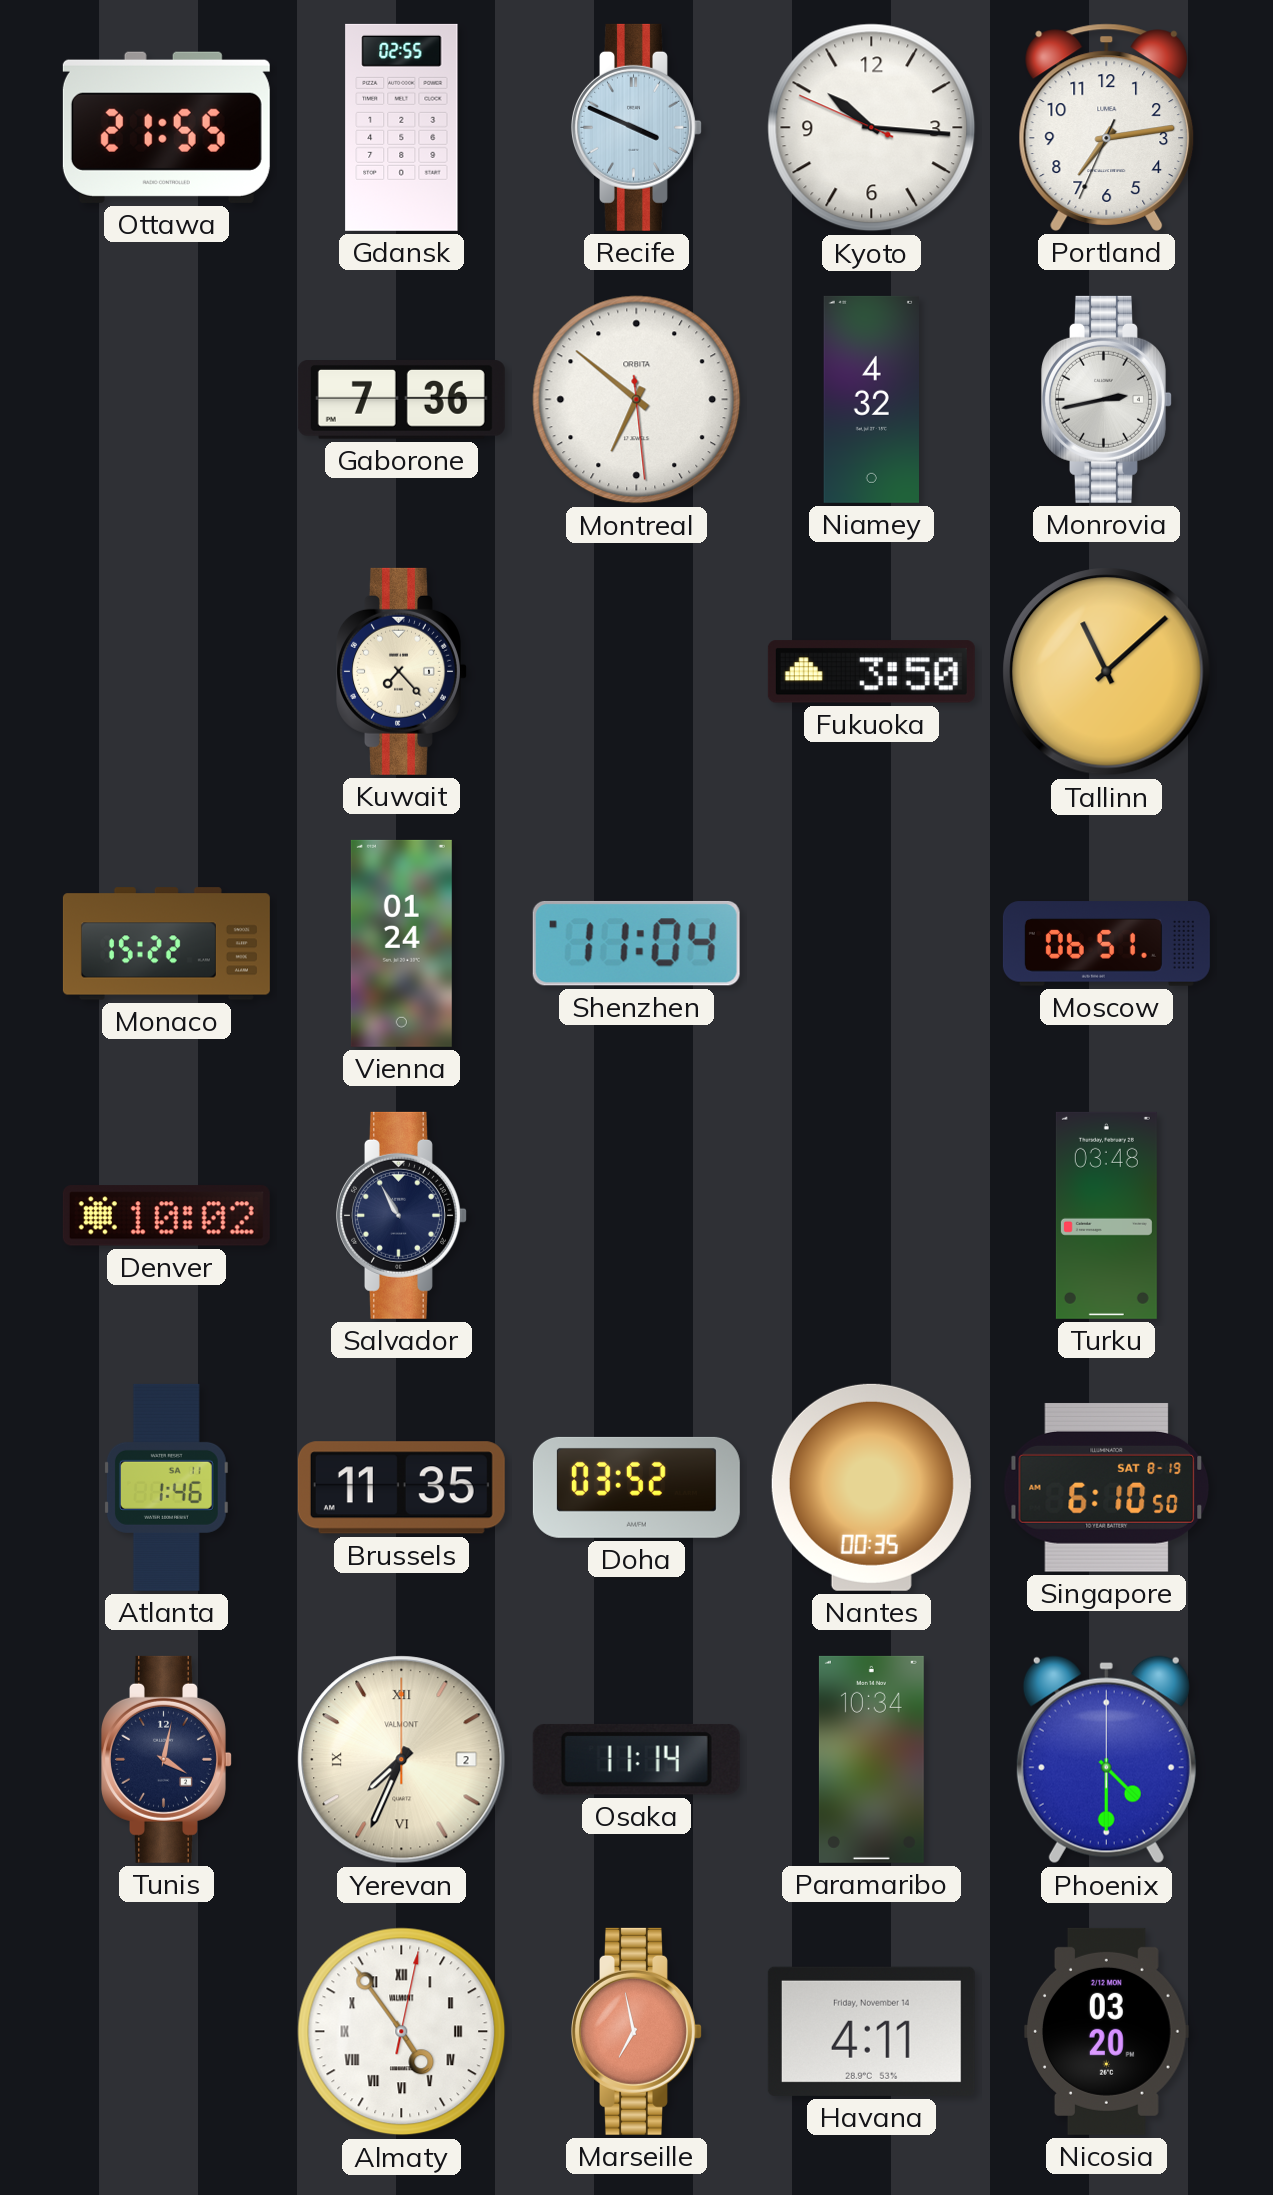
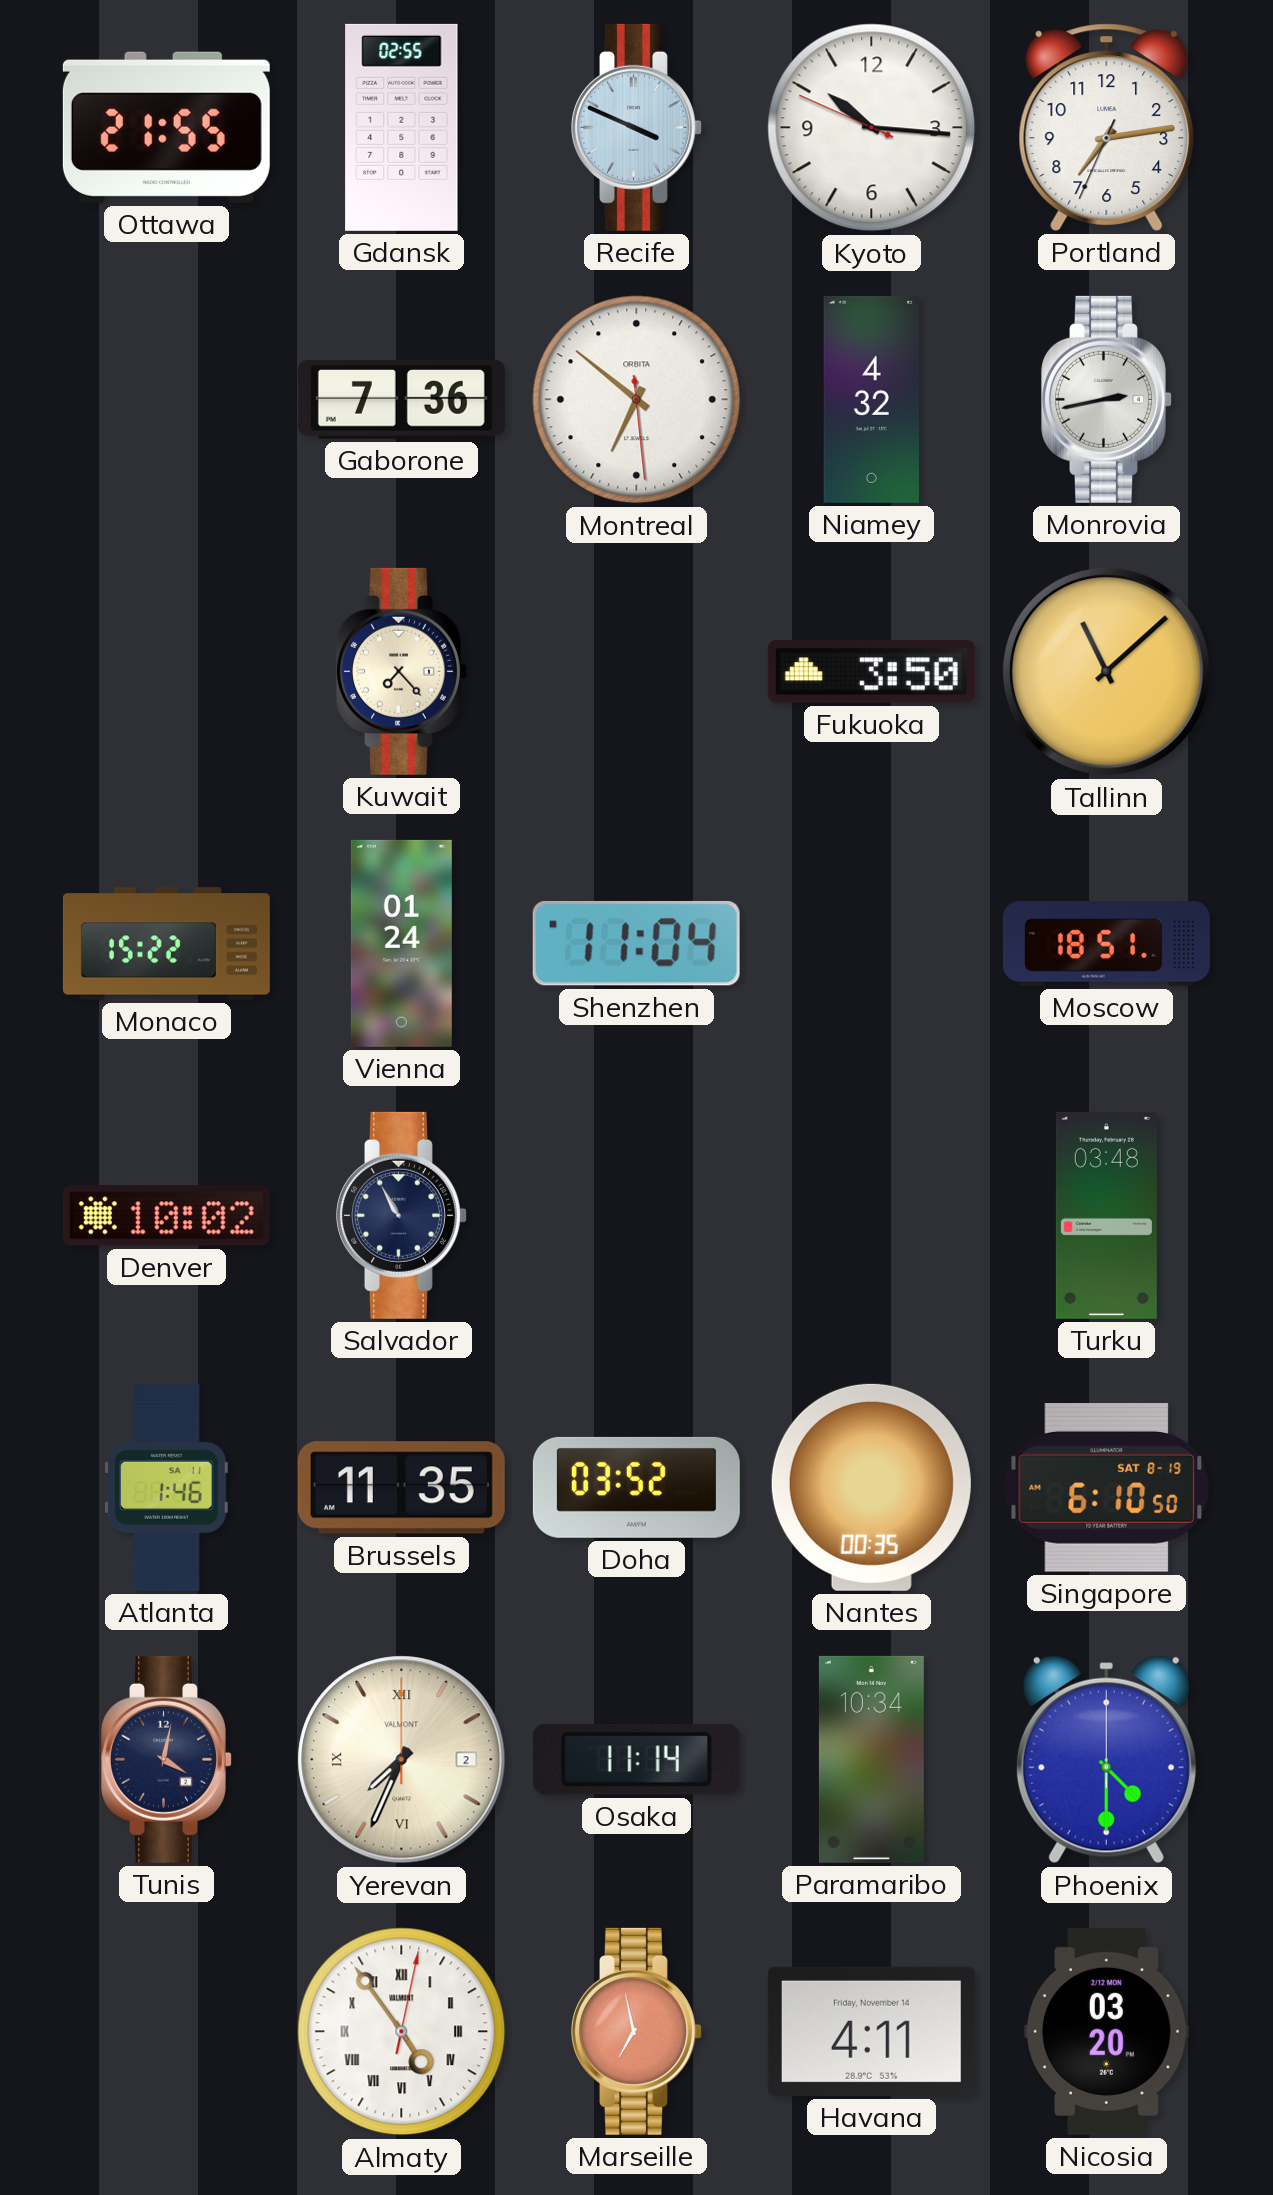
Moscow: 06:51 -> 18:51 (1106, 944)
